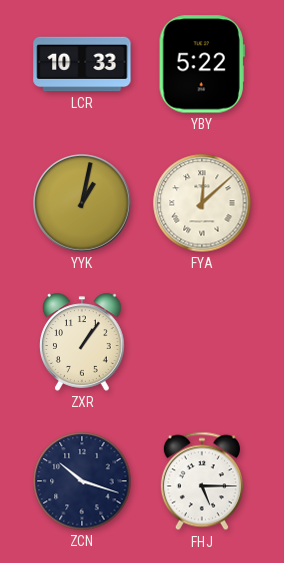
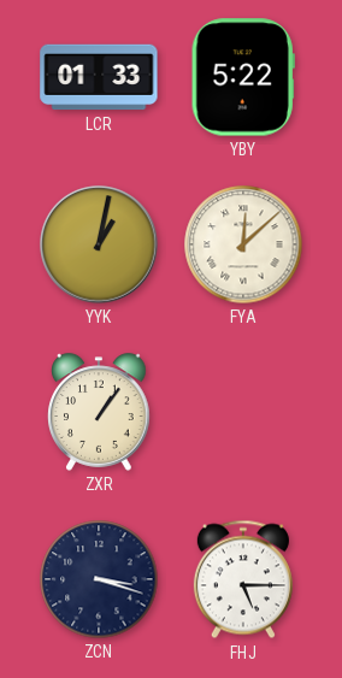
LCR: 10:33 -> 01:33 (99, 77)
ZCN: 10:18 -> 3:18 (99, 579)
